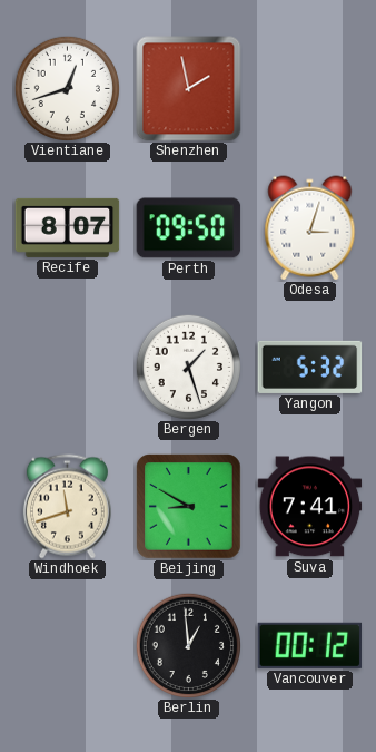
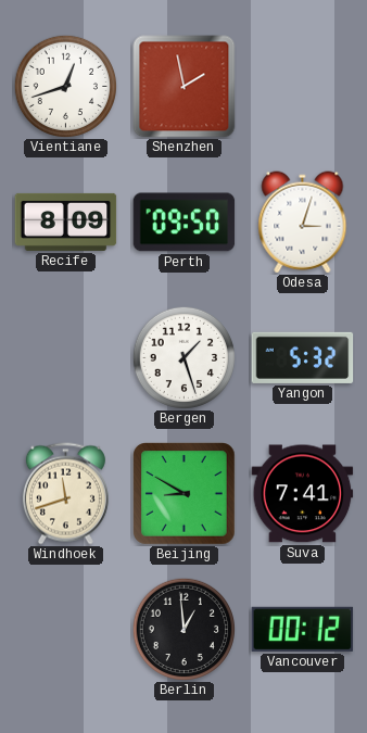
Recife: 8:07 -> 8:09 (66, 222)
